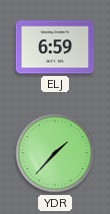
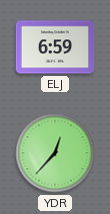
YDR: 1:37 -> 12:37 (55, 153)
